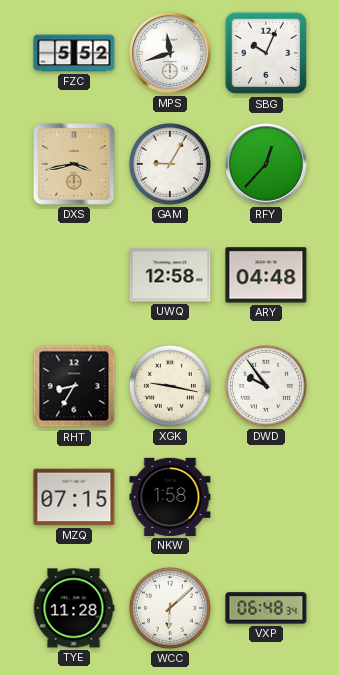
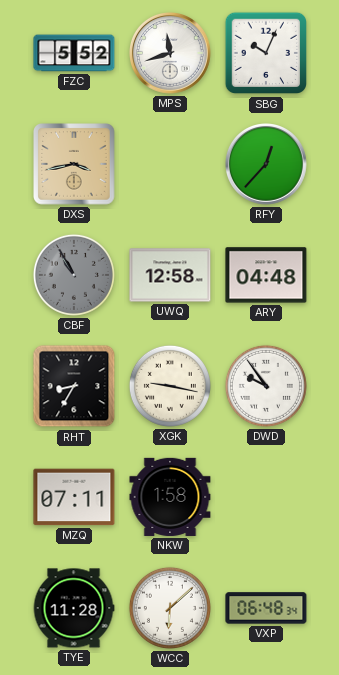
GAM: 9:05 -> none (170, 164)
CBF: none -> 10:55 (74, 275)
MZQ: 07:15 -> 07:11 (74, 497)
